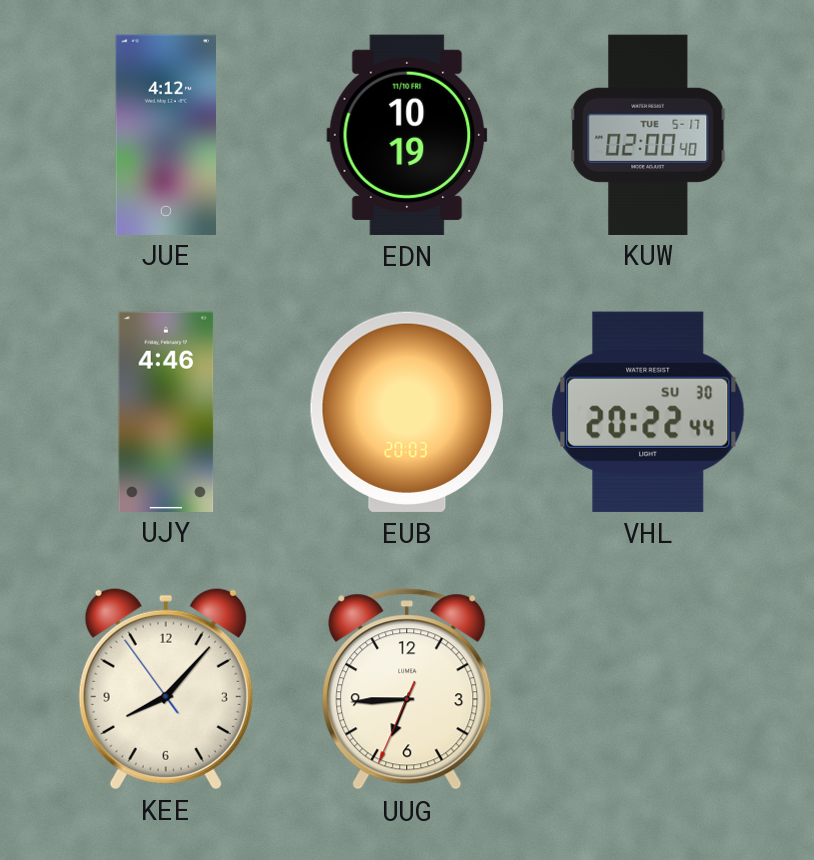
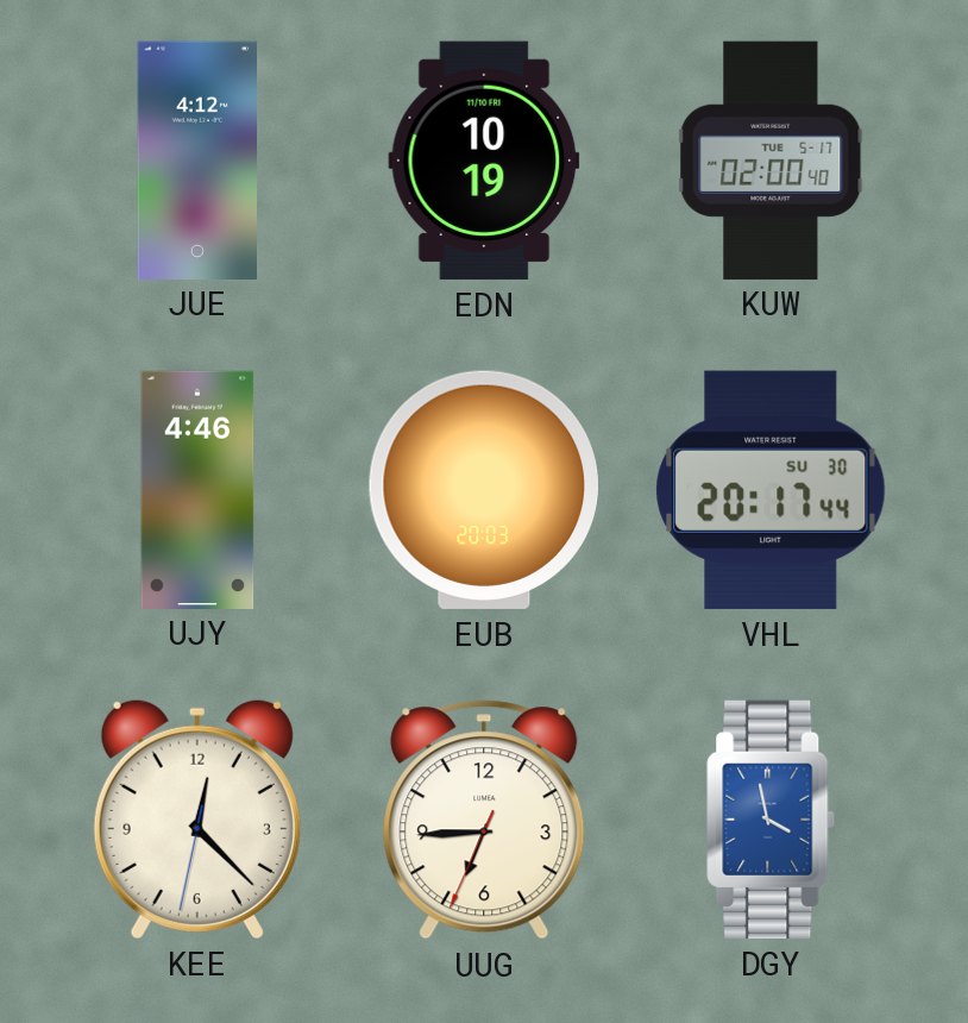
VHL: 20:22 -> 20:17 (771, 490)
KEE: 8:06 -> 12:22 (197, 818)
DGY: none -> 3:58 (771, 820)
